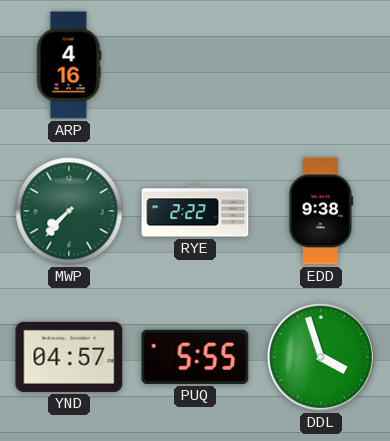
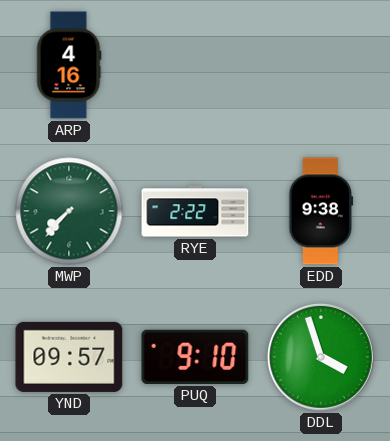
YND: 04:57 -> 09:57 (69, 357)
PUQ: 5:55 -> 9:10 (195, 357)
